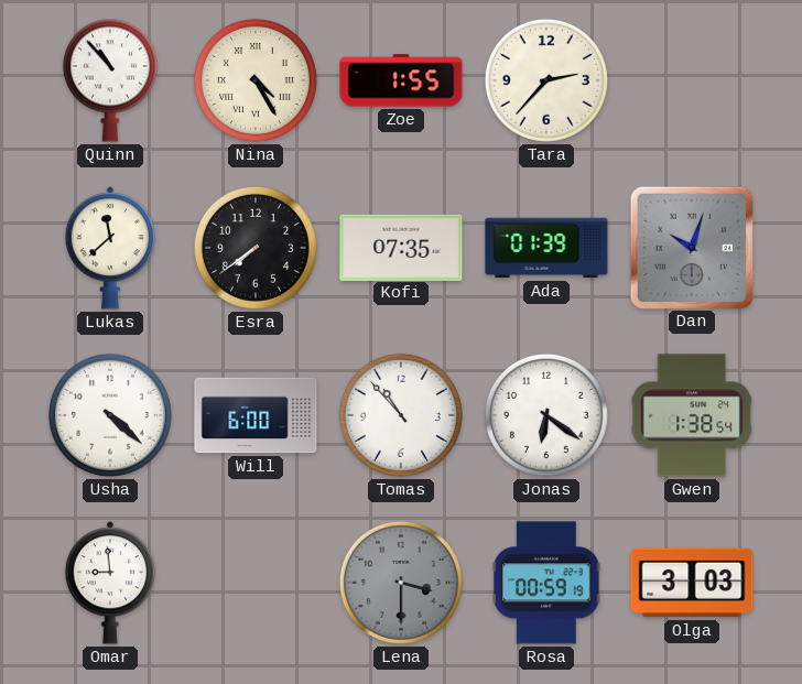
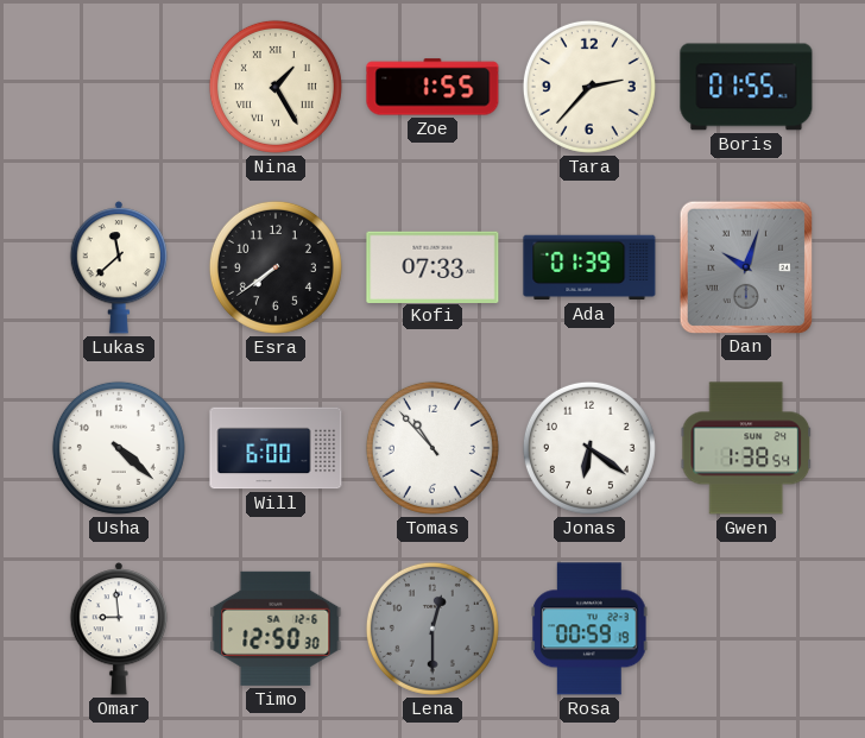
Quinn: 10:53 -> none (110, 80)
Nina: 4:25 -> 1:25 (276, 87)
Boris: none -> 01:55 (746, 87)
Kofi: 07:35 -> 07:33 (432, 266)
Timo: none -> 12:50 (276, 629)
Lena: 3:30 -> 12:30 (432, 629)
Olga: 3:03 -> none (692, 583)
